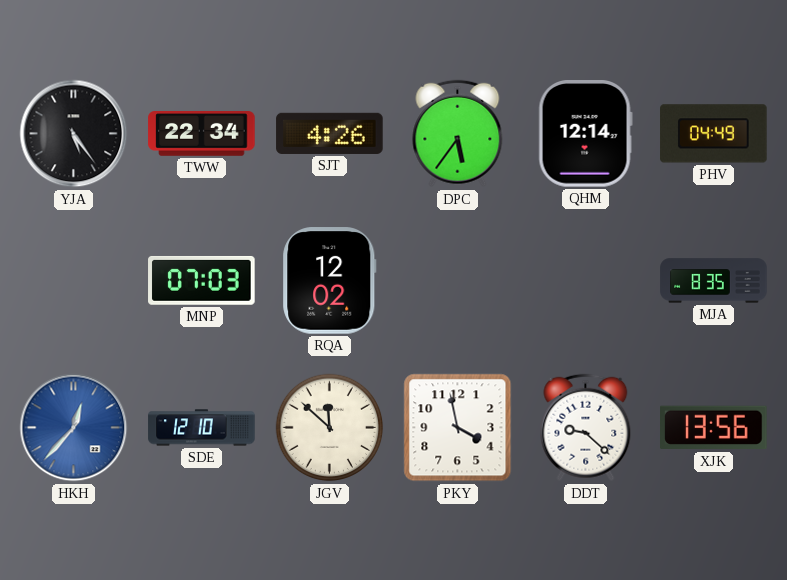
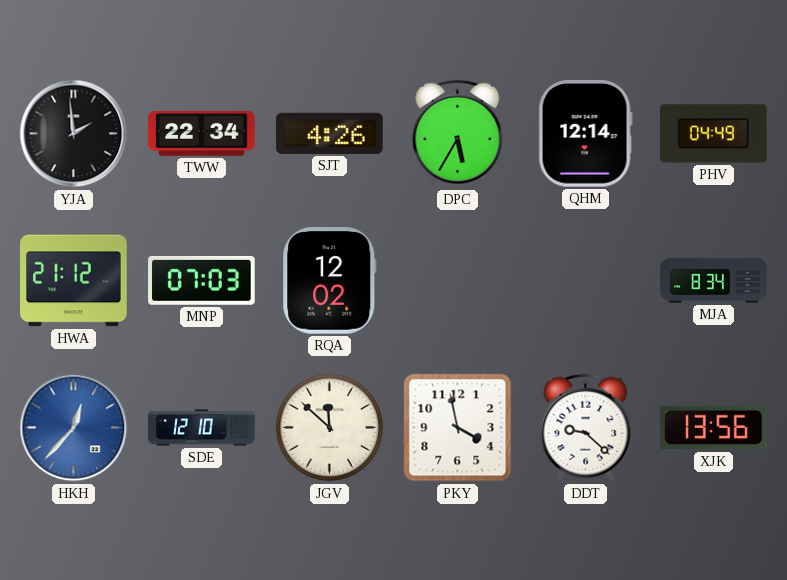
YJA: 5:24 -> 1:59 (74, 134)
DPC: 5:36 -> 5:35 (458, 134)
HWA: none -> 21:12 (74, 281)
MJA: 8:35 -> 8:34 (714, 281)
